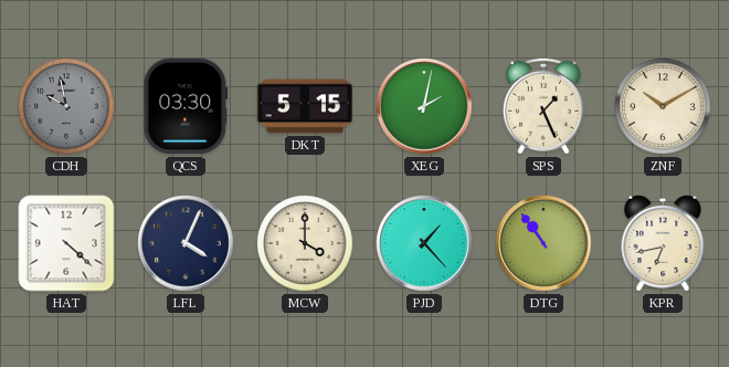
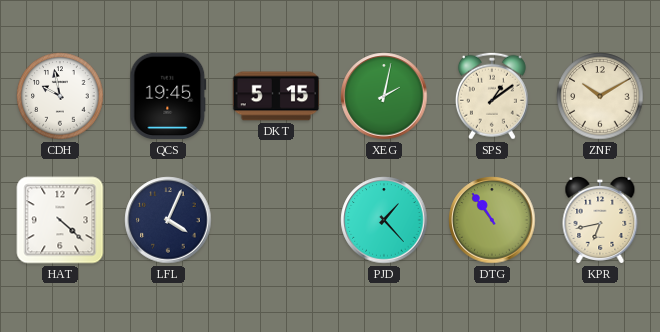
CDH dial: grey -> white (60, 96)
QCS: 03:30 -> 19:45 (168, 96)
SPS: 1:26 -> 1:09 (492, 96)
MCW: 4:00 -> none (305, 243)
